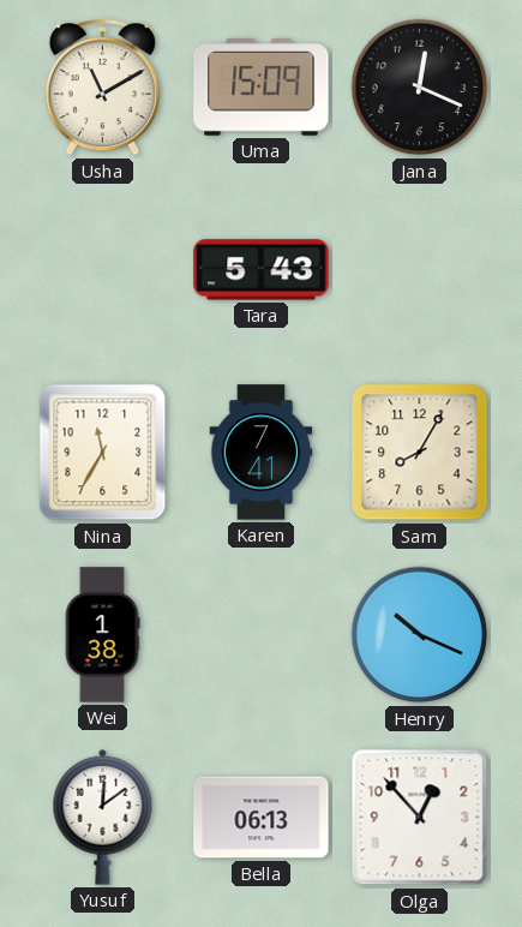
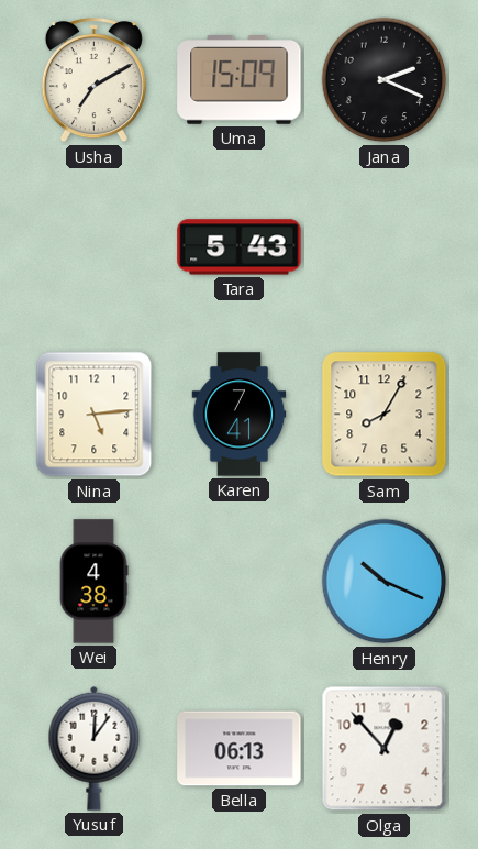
Usha: 11:10 -> 7:10 (93, 81)
Jana: 12:19 -> 2:19 (385, 80)
Nina: 11:35 -> 5:14 (95, 415)
Wei: 1:38 -> 4:38 (93, 582)
Yusuf: 12:09 -> 12:06 (95, 748)
